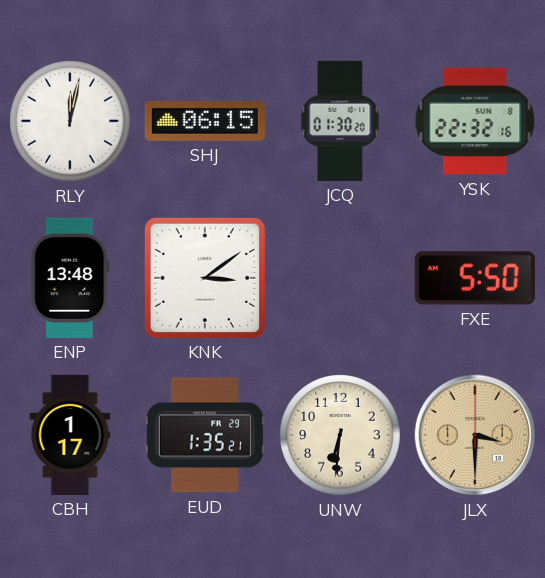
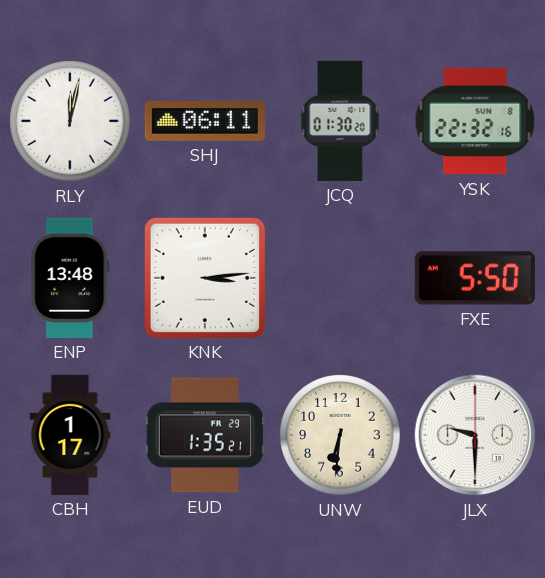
SHJ: 06:15 -> 06:11 (205, 121)
KNK: 3:09 -> 3:14 (205, 278)
JLX: 3:30 -> 9:30 (475, 435)
JLX dial: champagne -> white (475, 435)
